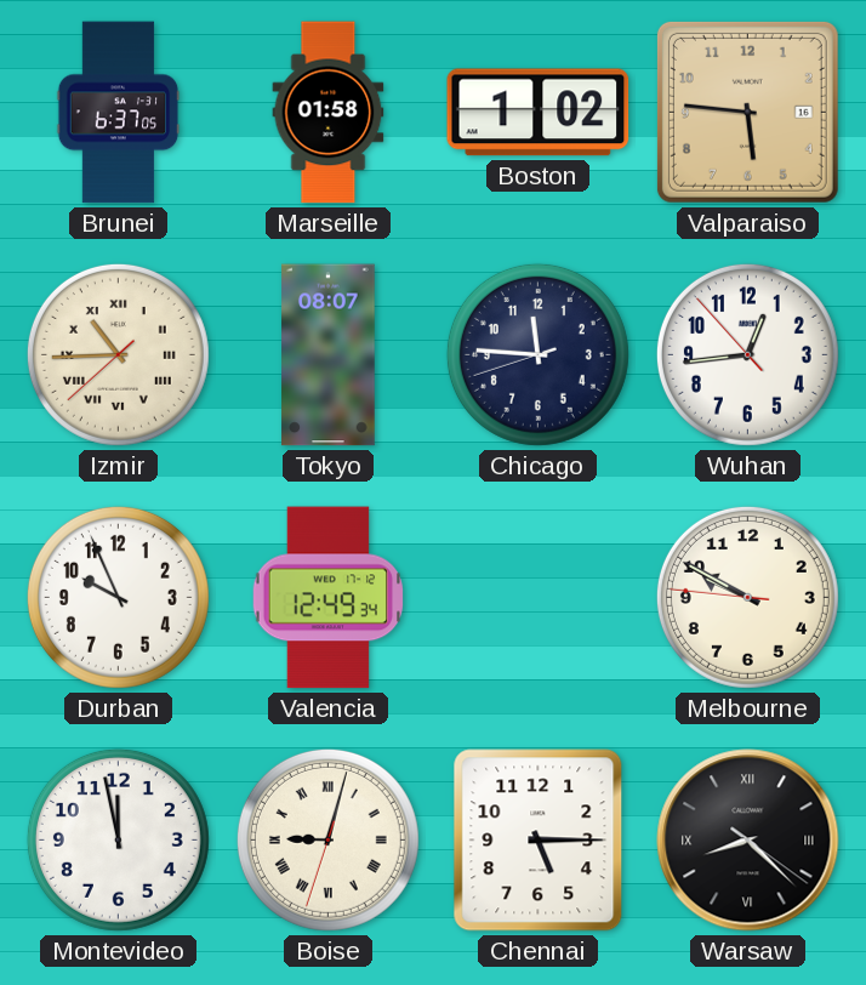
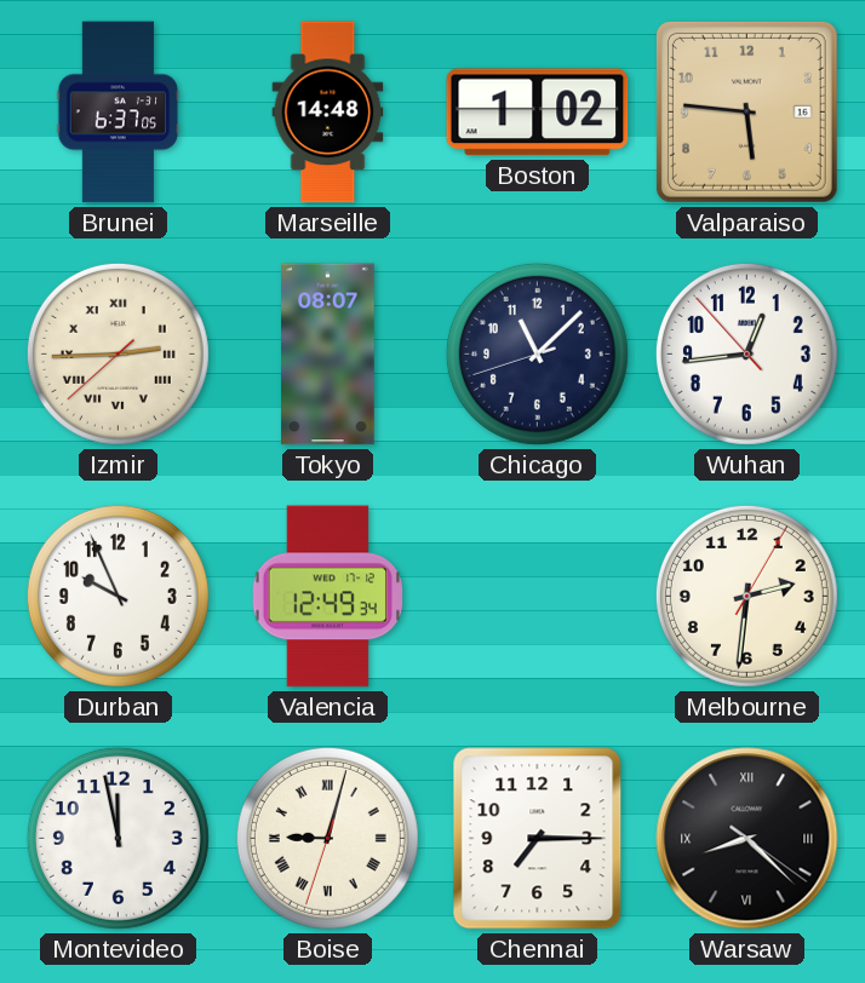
Marseille: 01:58 -> 14:48 (328, 113)
Izmir: 10:44 -> 2:44 (118, 353)
Chicago: 11:45 -> 11:07 (537, 353)
Melbourne: 9:49 -> 2:31 (746, 596)
Chennai: 5:15 -> 7:15 (538, 839)
